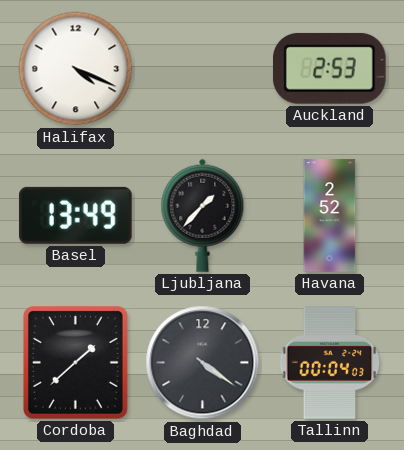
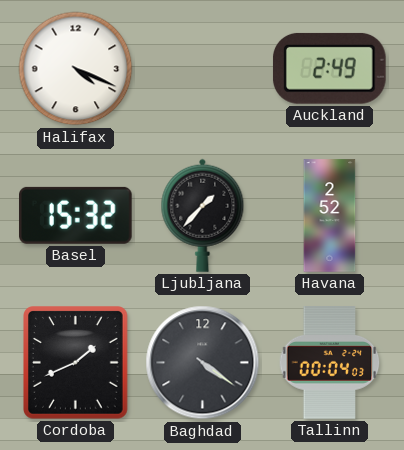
Auckland: 2:53 -> 2:49 (329, 68)
Basel: 13:49 -> 15:32 (76, 215)
Cordoba: 1:38 -> 1:41 (76, 363)
